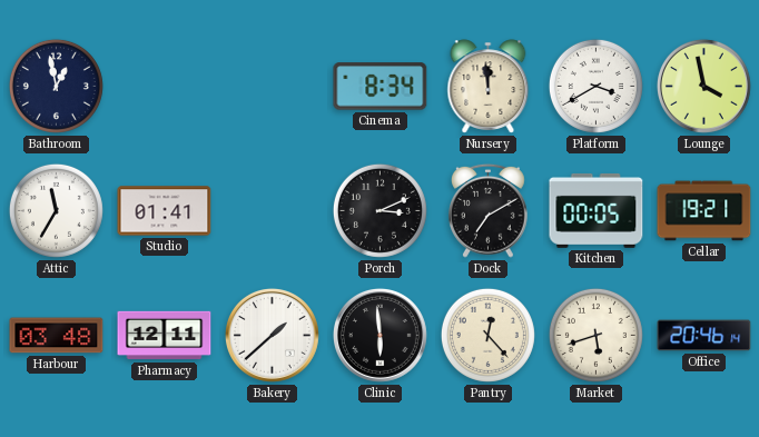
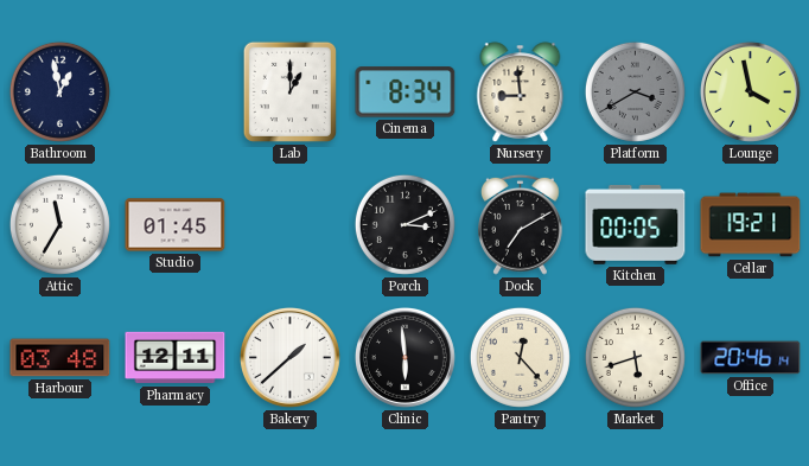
Lab: none -> 1:00 (289, 91)
Nursery: 11:59 -> 8:59 (521, 92)
Platform dial: white -> grey (635, 91)
Studio: 01:41 -> 01:45 (176, 225)
